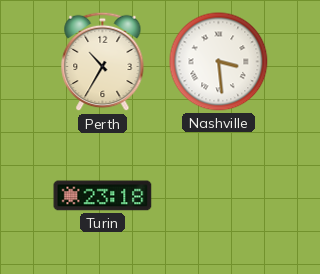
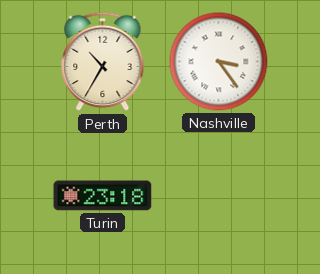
Nashville: 3:29 -> 3:24 (219, 62)
